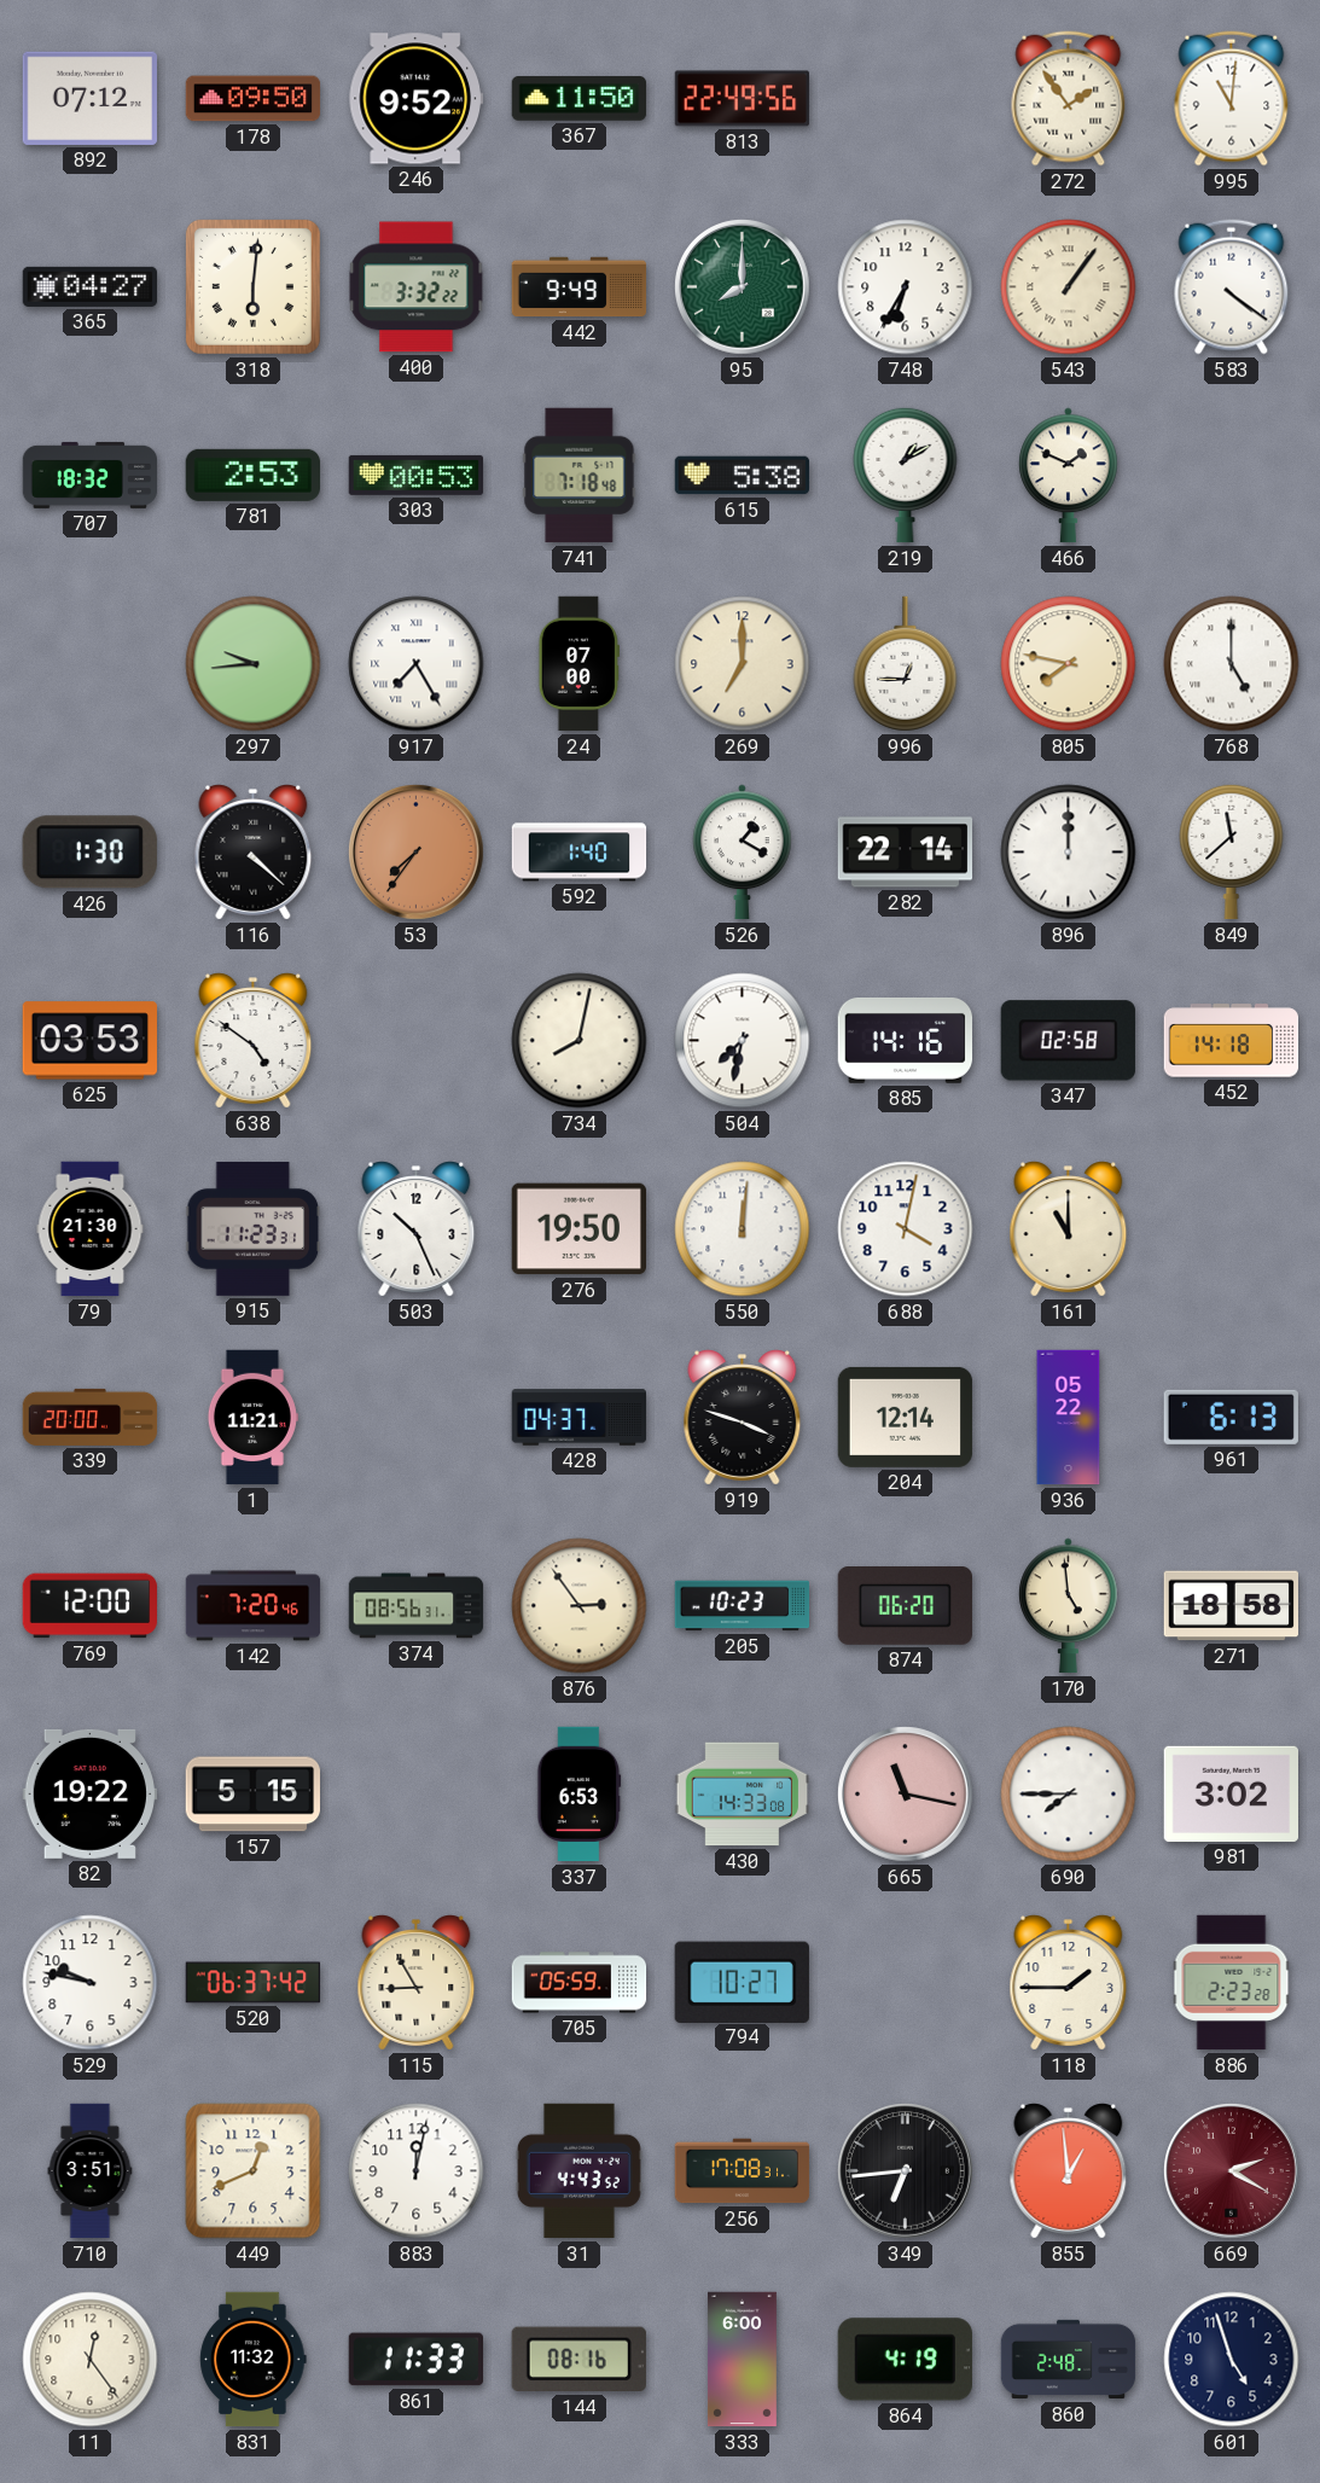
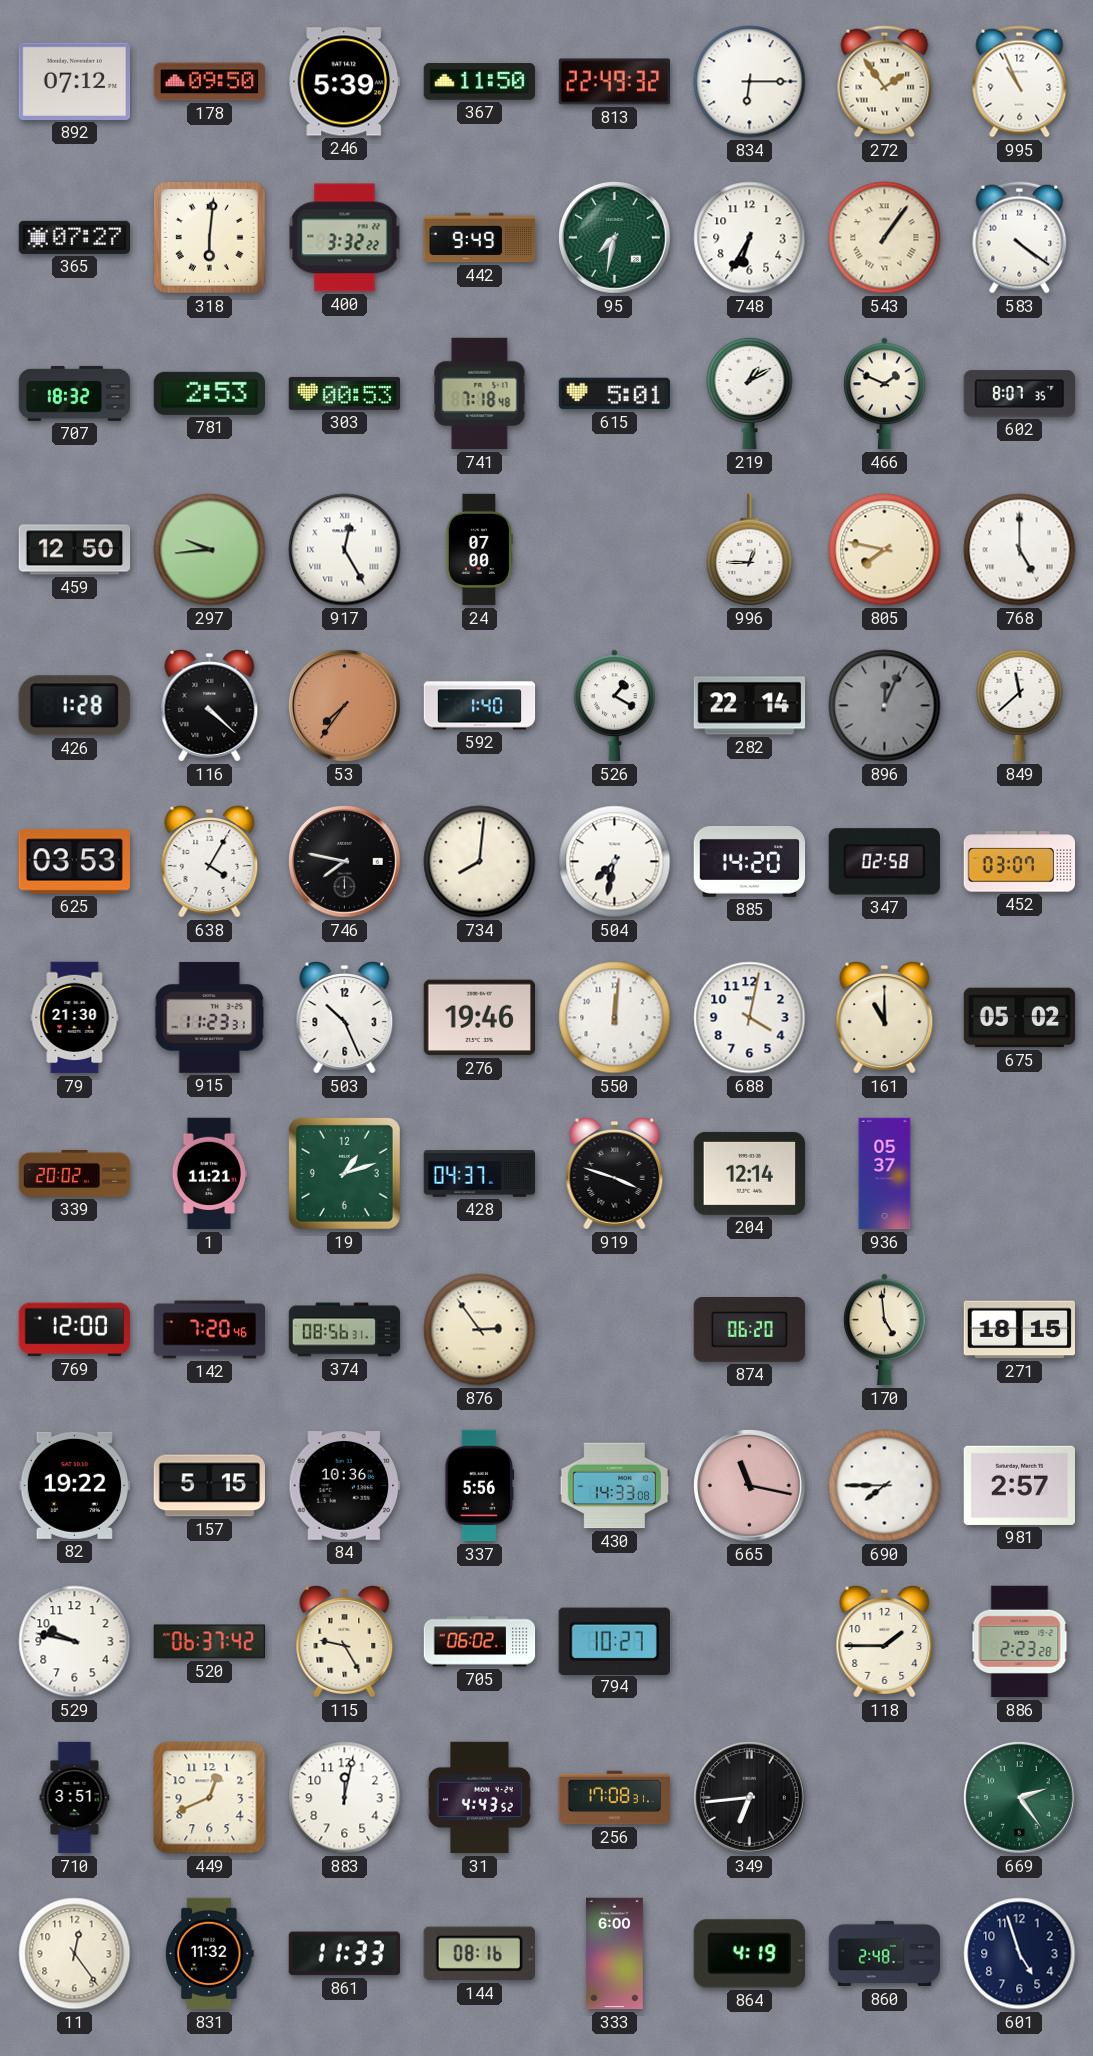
246: 9:52 -> 5:39 (344, 82)
813: 22:49:56 -> 22:49:32 (615, 82)
834: none -> 6:15 (750, 82)
995: 11:01 -> 10:56 (1020, 82)
365: 04:27 -> 07:27 (75, 237)
95: 8:00 -> 7:32 (615, 238)
615: 5:38 -> 5:01 (615, 394)
602: none -> 8:07 (1019, 394)
459: none -> 12:50 (75, 550)
917: 7:25 -> 12:25 (345, 550)
269: 7:00 -> none (743, 664)
426: 1:30 -> 1:28 (74, 706)
896: 12:00 -> 12:04 (885, 706)
896 dial: white -> grey (885, 706)
638: 4:51 -> 4:05 (210, 862)
746: none -> 7:47 (345, 862)
734: 8:02 -> 8:01 (480, 862)
885: 14:16 -> 14:20 (750, 862)
452: 14:18 -> 03:07 (1020, 862)
276: 19:50 -> 19:46 (479, 1018)
675: none -> 05:02 (1020, 1018)
339: 20:00 -> 20:02 (75, 1173)
19: none -> 1:12 (344, 1173)
936: 05:22 -> 05:37 (885, 1174)
961: 6:13 -> none (1231, 1417)
205: 10:23 -> none (743, 1606)
271: 18:58 -> 18:15 (1020, 1330)
84: none -> 10:36 (345, 1486)
337: 6:53 -> 5:56 (480, 1486)
981: 3:02 -> 2:57 (1019, 1485)
115: 8:55 -> 9:25 (345, 1642)
705: 05:59 -> 06:02 (480, 1642)
855: 12:59 -> none (1069, 2171)
669: 2:20 -> 2:24 (1020, 1798)
669 dial: burgundy -> green (1020, 1798)
